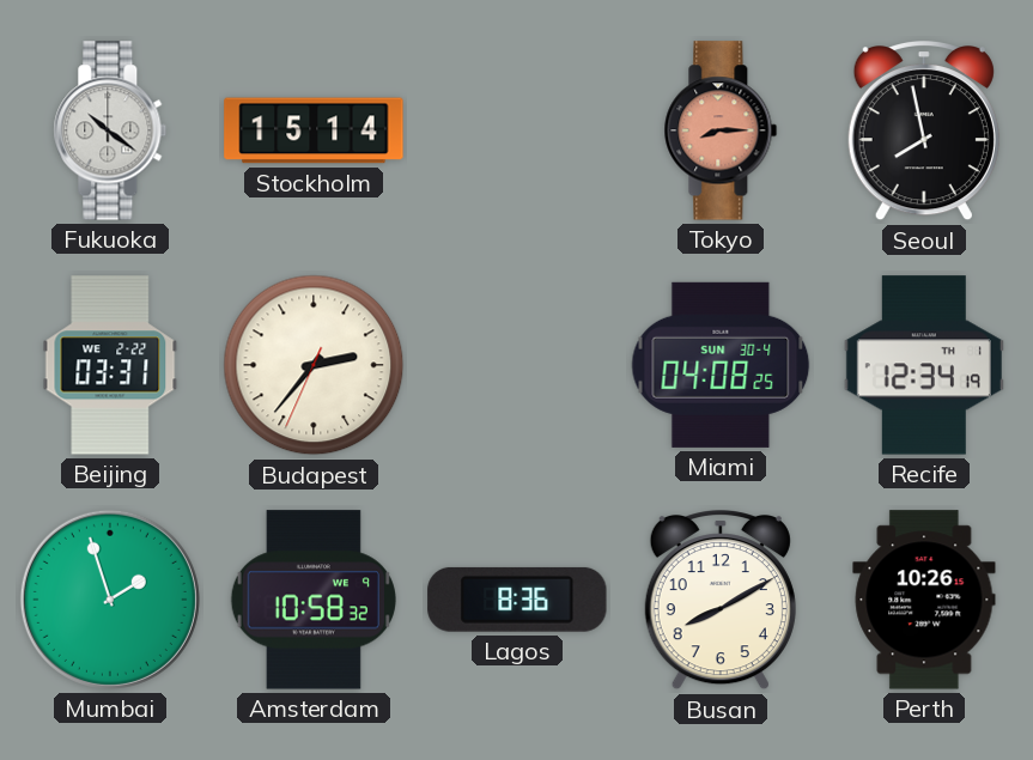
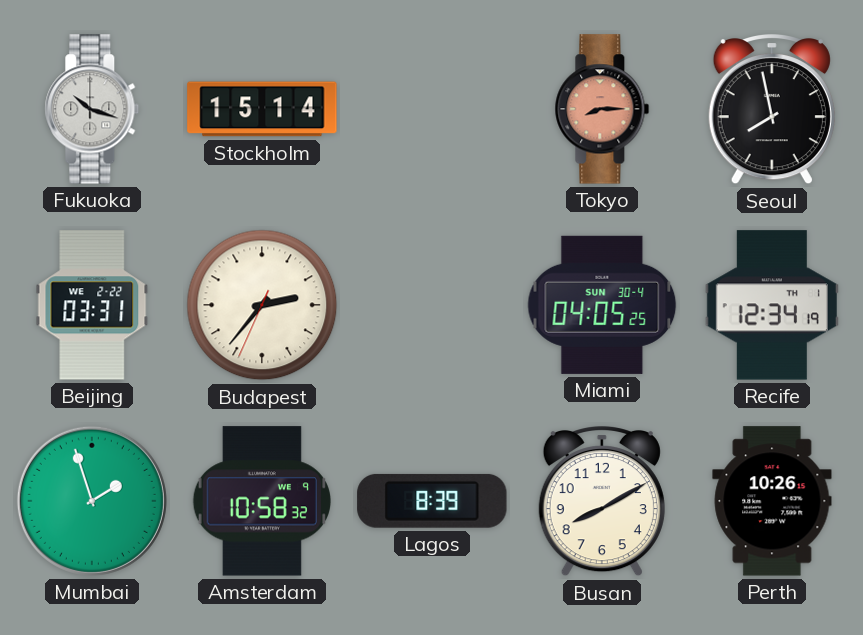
Fukuoka: 10:21 -> 10:18 (92, 109)
Miami: 04:08 -> 04:05 (602, 305)
Lagos: 8:36 -> 8:39 (432, 501)
